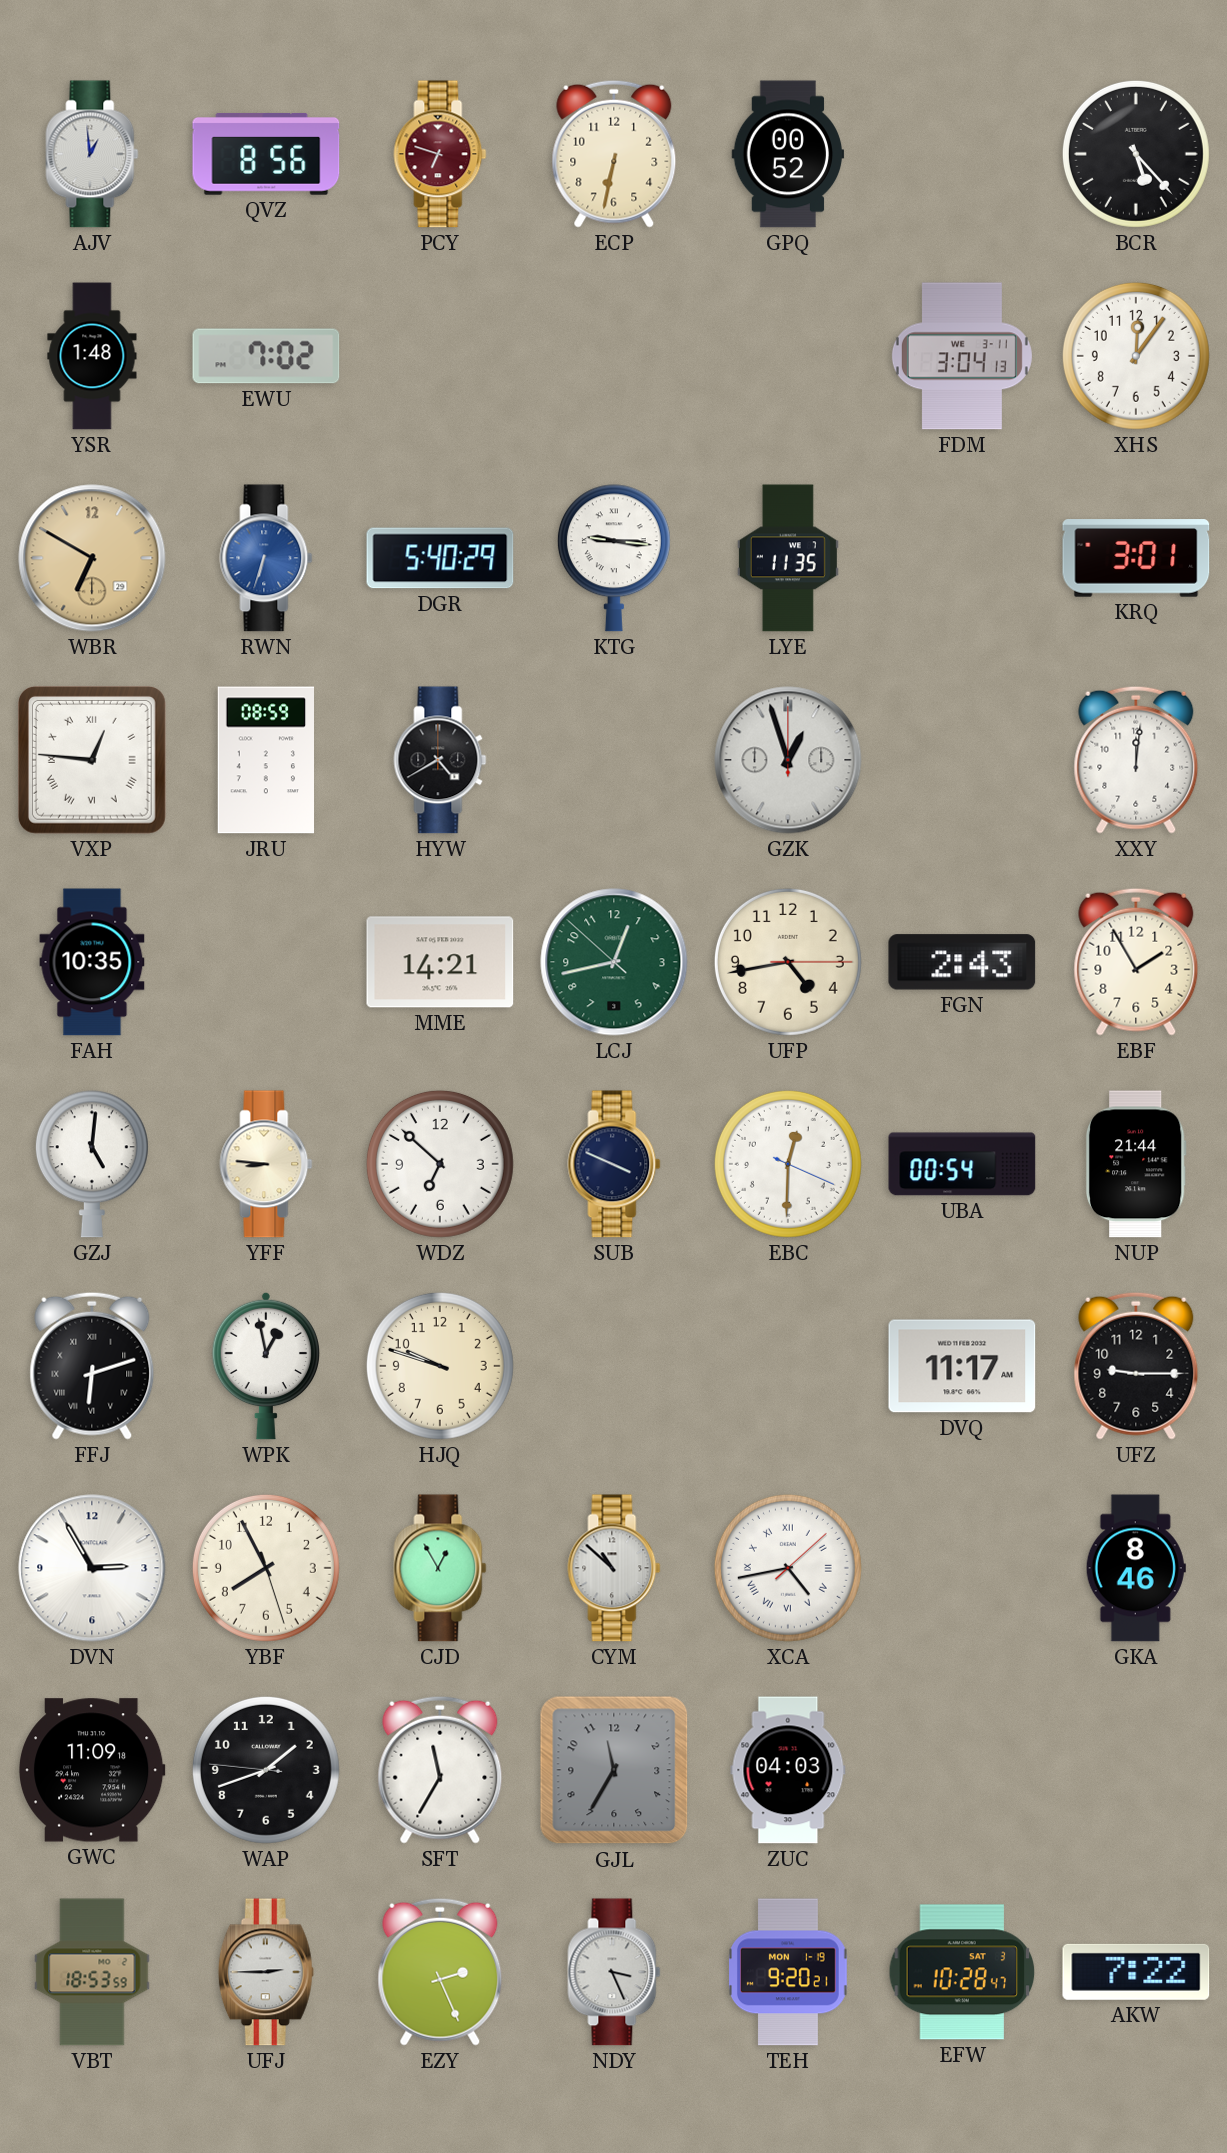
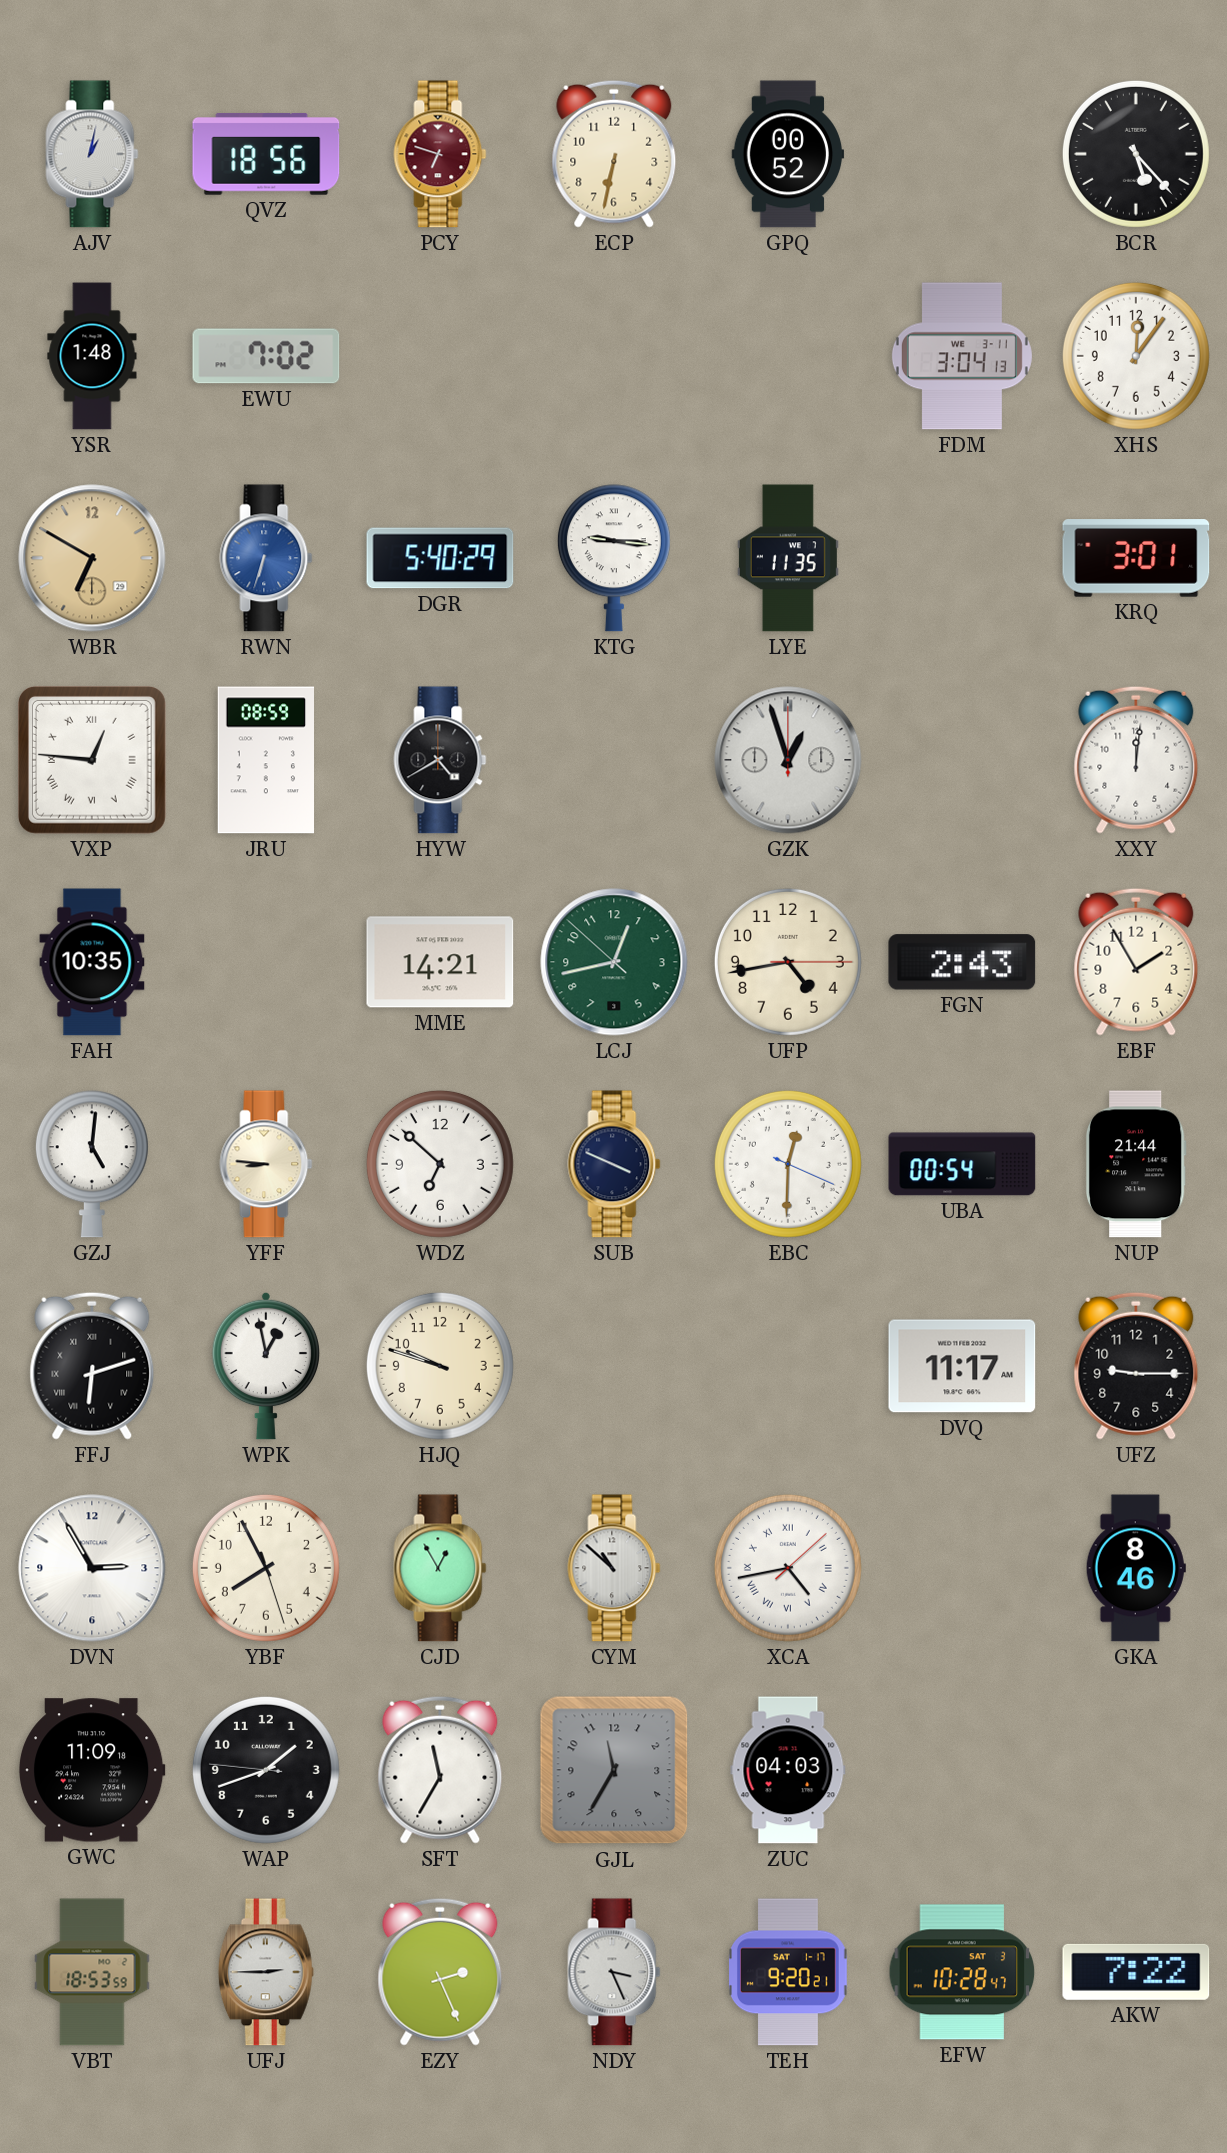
AJV: 12:59 -> 1:02 (92, 154)
QVZ: 8:56 -> 18:56 (266, 154)
TEH date: MON 1-19 -> SAT 1-17 (789, 1972)
